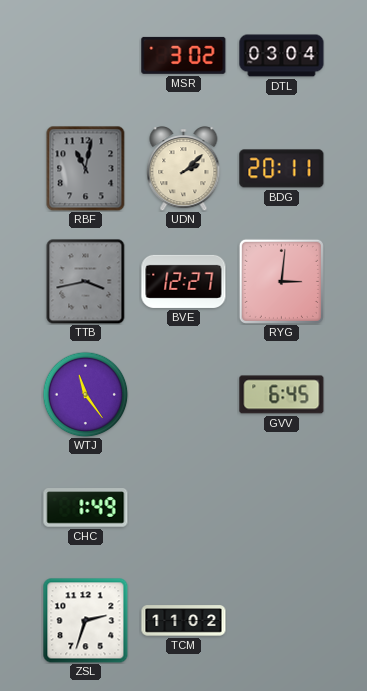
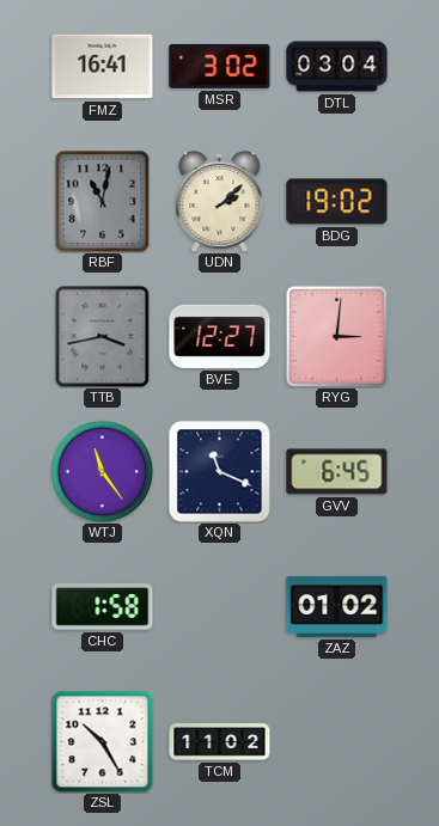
FMZ: none -> 16:41 (103, 67)
BDG: 20:11 -> 19:02 (337, 202)
XQN: none -> 11:19 (220, 472)
CHC: 1:49 -> 1:58 (103, 607)
ZAZ: none -> 01:02 (337, 606)
ZSL: 2:33 -> 10:25 (103, 742)
